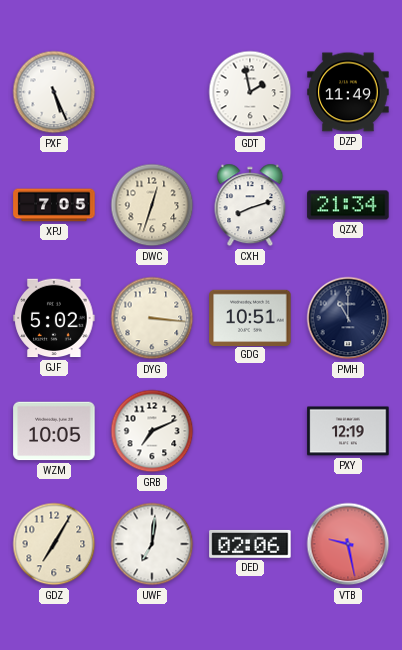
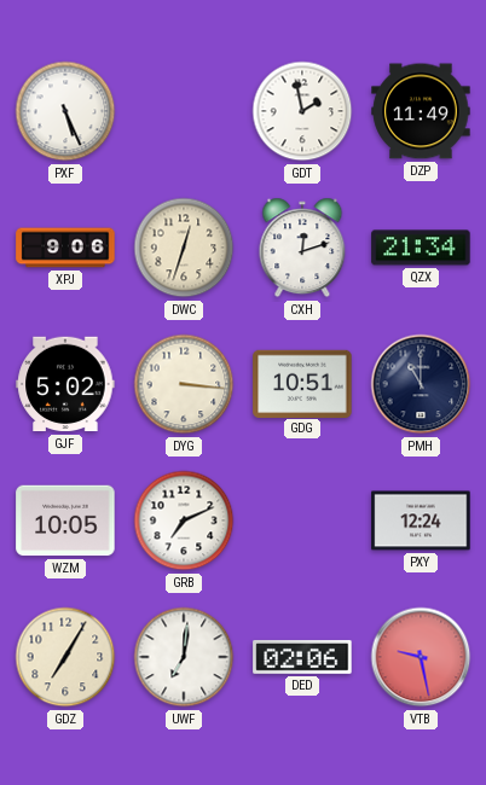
XPJ: 7:05 -> 9:06 (65, 248)
CXH: 8:12 -> 12:12 (302, 248)
PXY: 12:19 -> 12:24 (421, 521)
